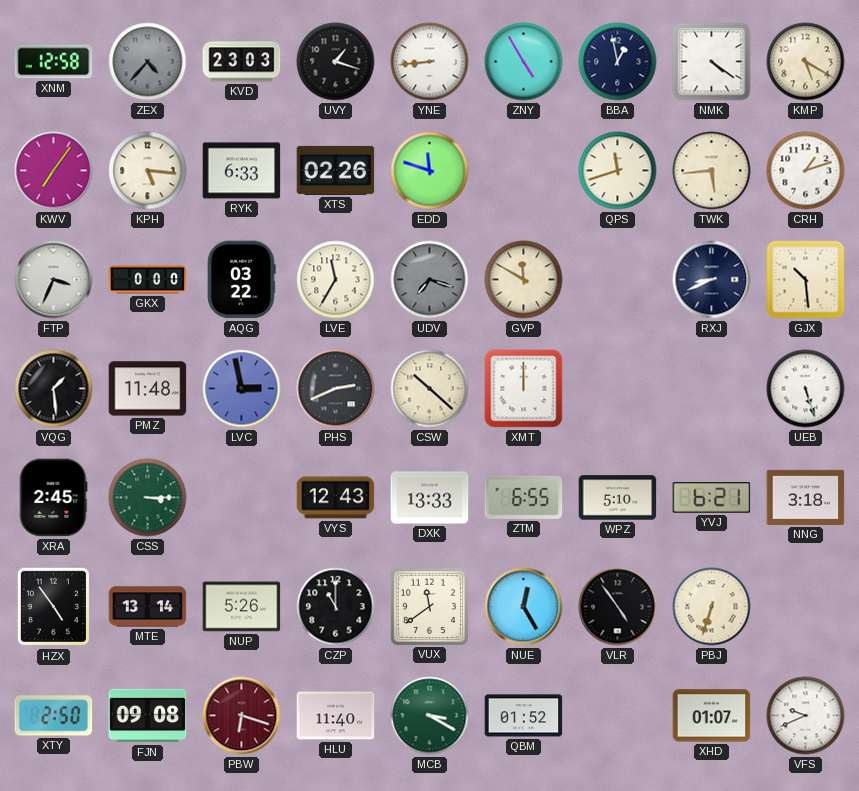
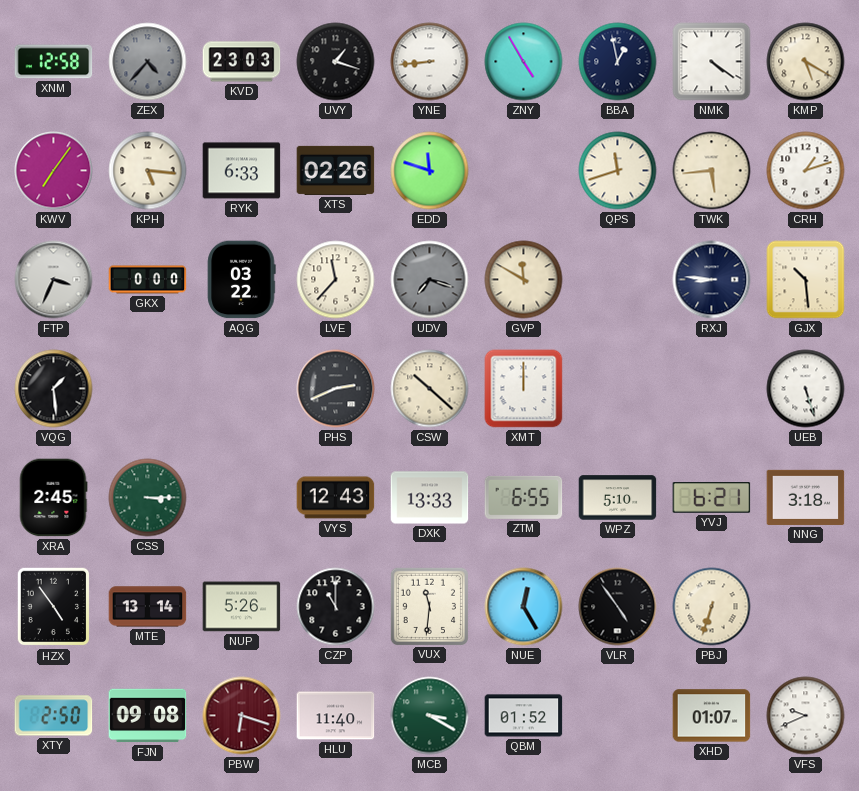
LVE: 11:35 -> 11:37 (336, 280)
RXJ: 8:41 -> 8:46 (712, 280)
PMZ: 11:48 -> none (148, 389)
LVC: 2:58 -> none (242, 389)
VUX: 11:39 -> 11:31 (429, 606)
